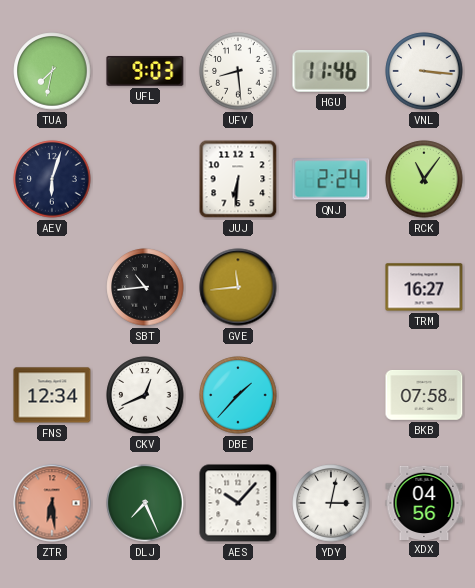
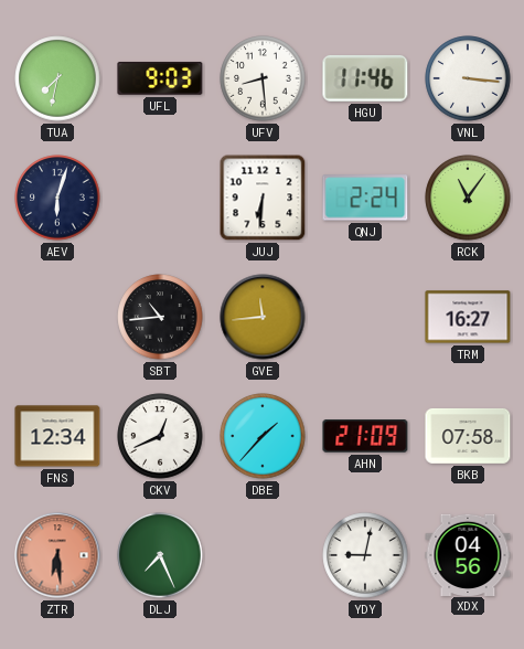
AHN: none -> 21:09 (365, 436)
AES: 10:07 -> none (238, 503)
YDY: 3:02 -> 9:02 (365, 555)
